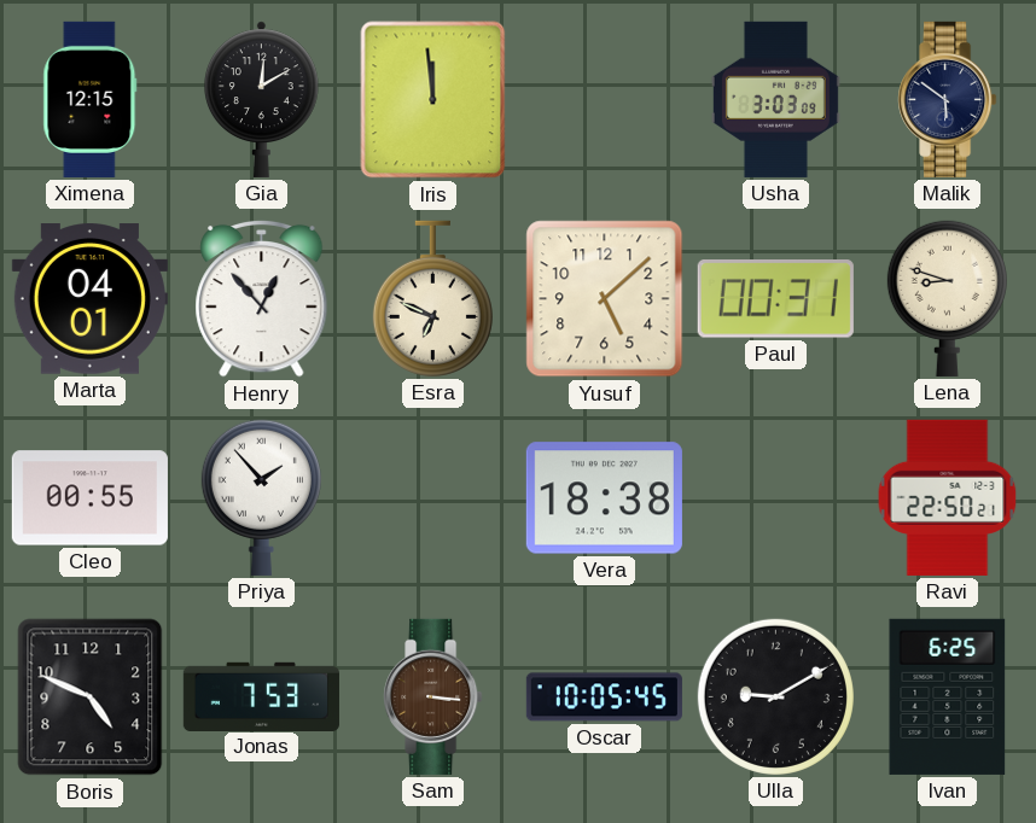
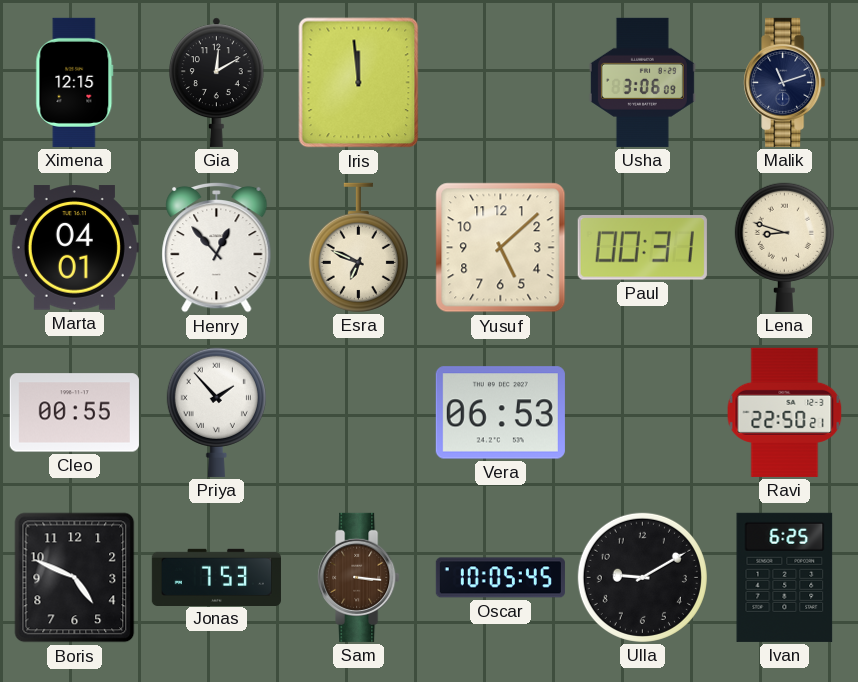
Usha: 3:03 -> 3:06 (642, 82)
Malik: 5:51 -> 11:12 (785, 82)
Vera: 18:38 -> 06:53 (500, 413)
